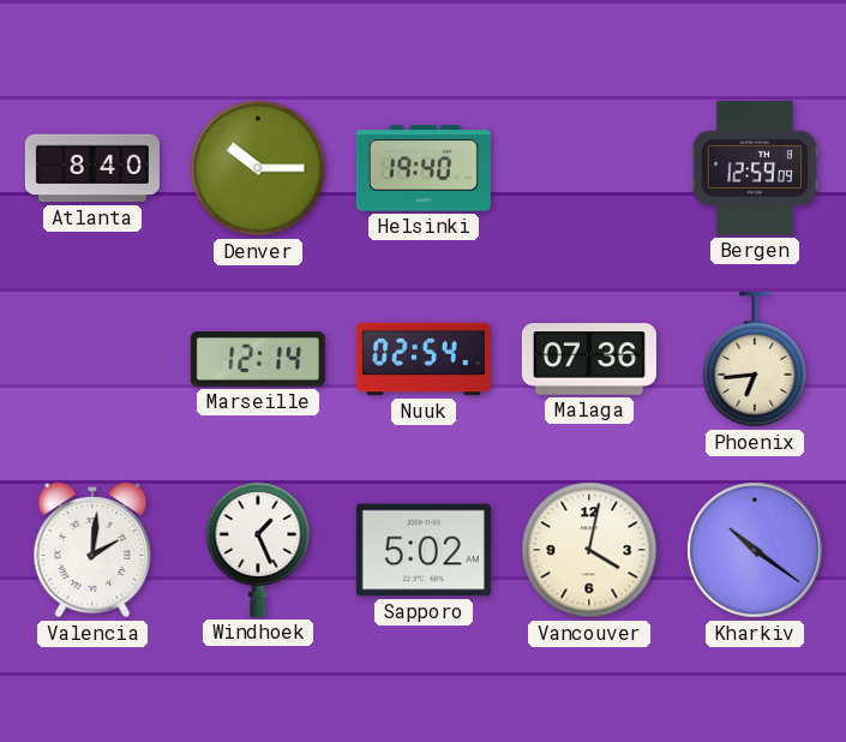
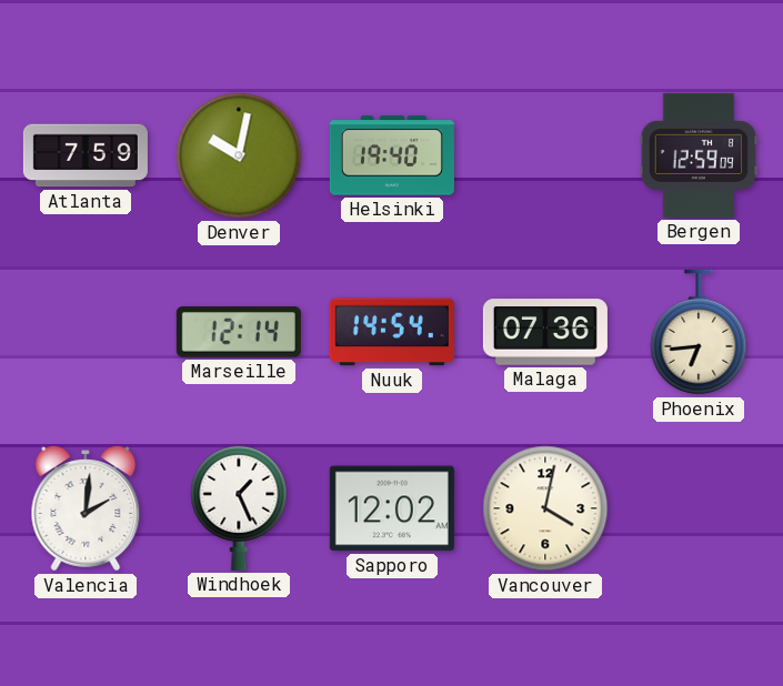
Atlanta: 8:40 -> 7:59 (86, 155)
Denver: 10:15 -> 10:02 (239, 155)
Nuuk: 02:54 -> 14:54 (392, 332)
Sapporo: 5:02 -> 12:02 (392, 508)
Kharkiv: 10:21 -> none (755, 550)
